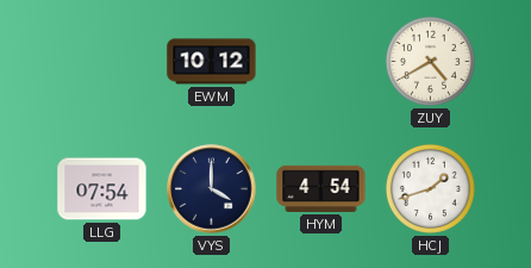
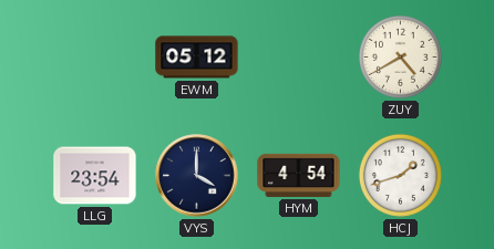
EWM: 10:12 -> 05:12 (197, 58)
LLG: 07:54 -> 23:54 (95, 176)
